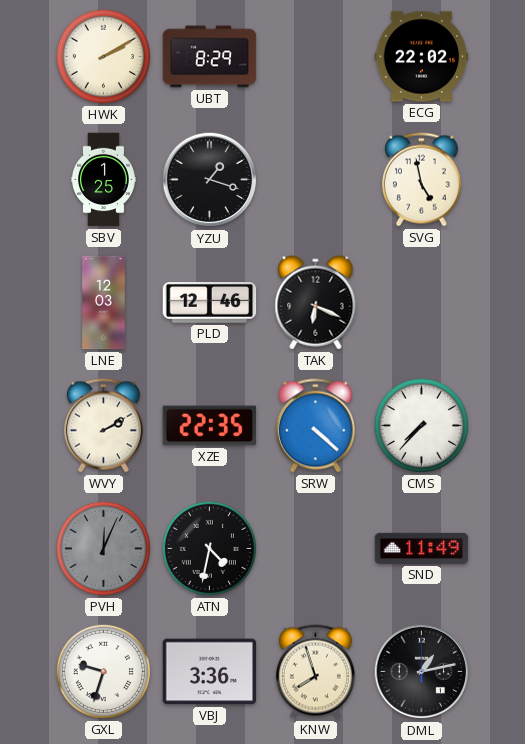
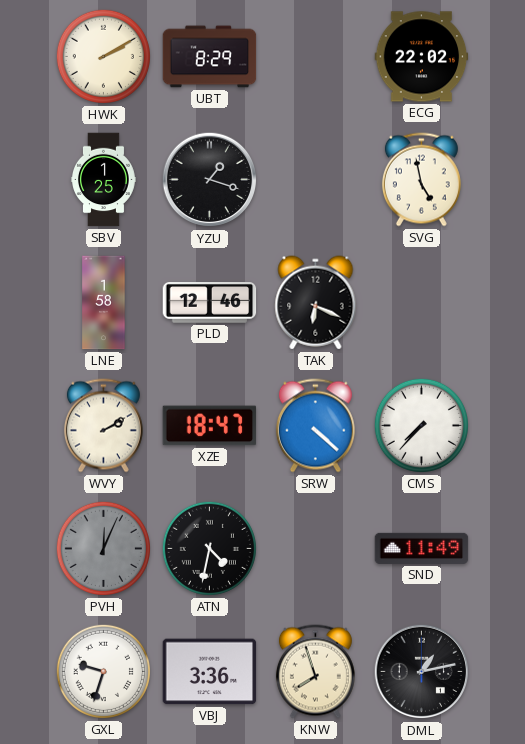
LNE: 12:03 -> 1:58 (104, 303)
XZE: 22:35 -> 18:47 (210, 426)
